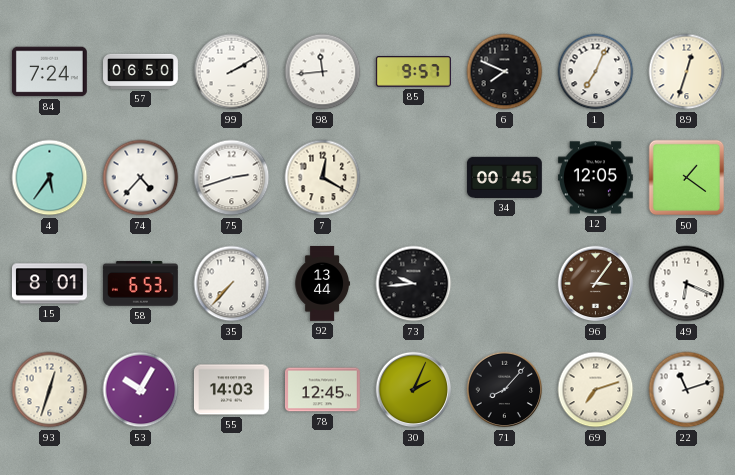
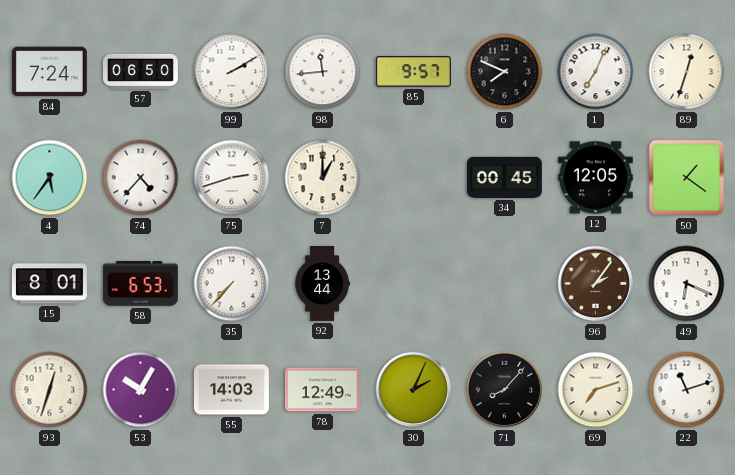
7: 12:20 -> 1:00 (323, 178)
73: 9:44 -> none (414, 284)
96: 3:06 -> 2:06 (596, 284)
78: 12:45 -> 12:49 (322, 390)
